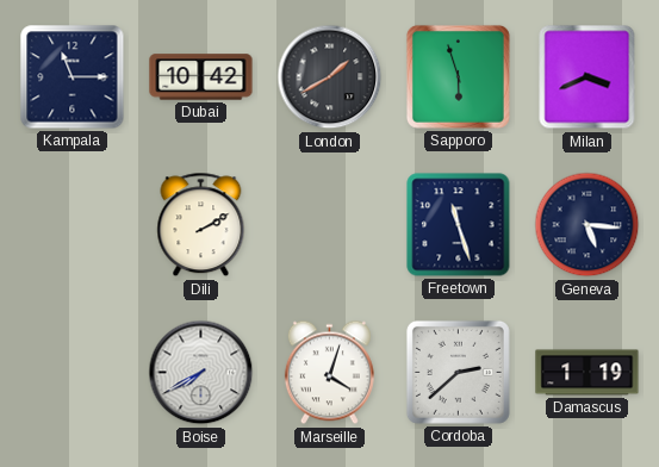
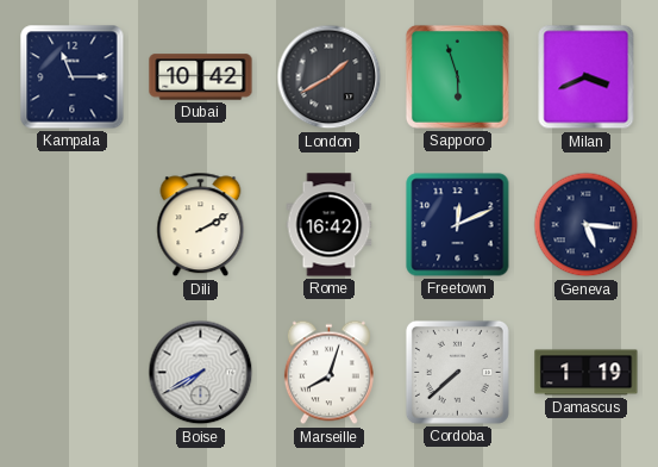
Rome: none -> 16:42 (330, 225)
Freetown: 11:27 -> 12:11 (458, 225)
Marseille: 4:03 -> 8:03 (328, 373)
Cordoba: 2:38 -> 7:38 (457, 372)
